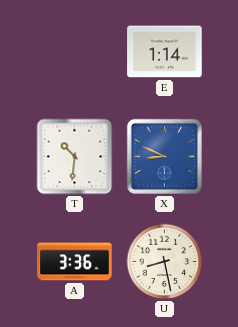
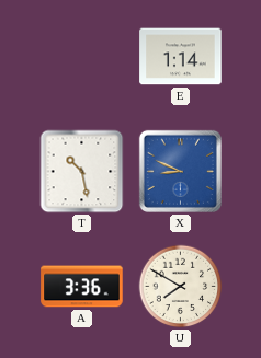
T: 10:31 -> 10:28 (82, 172)
U: 8:28 -> 7:50 (181, 287)
